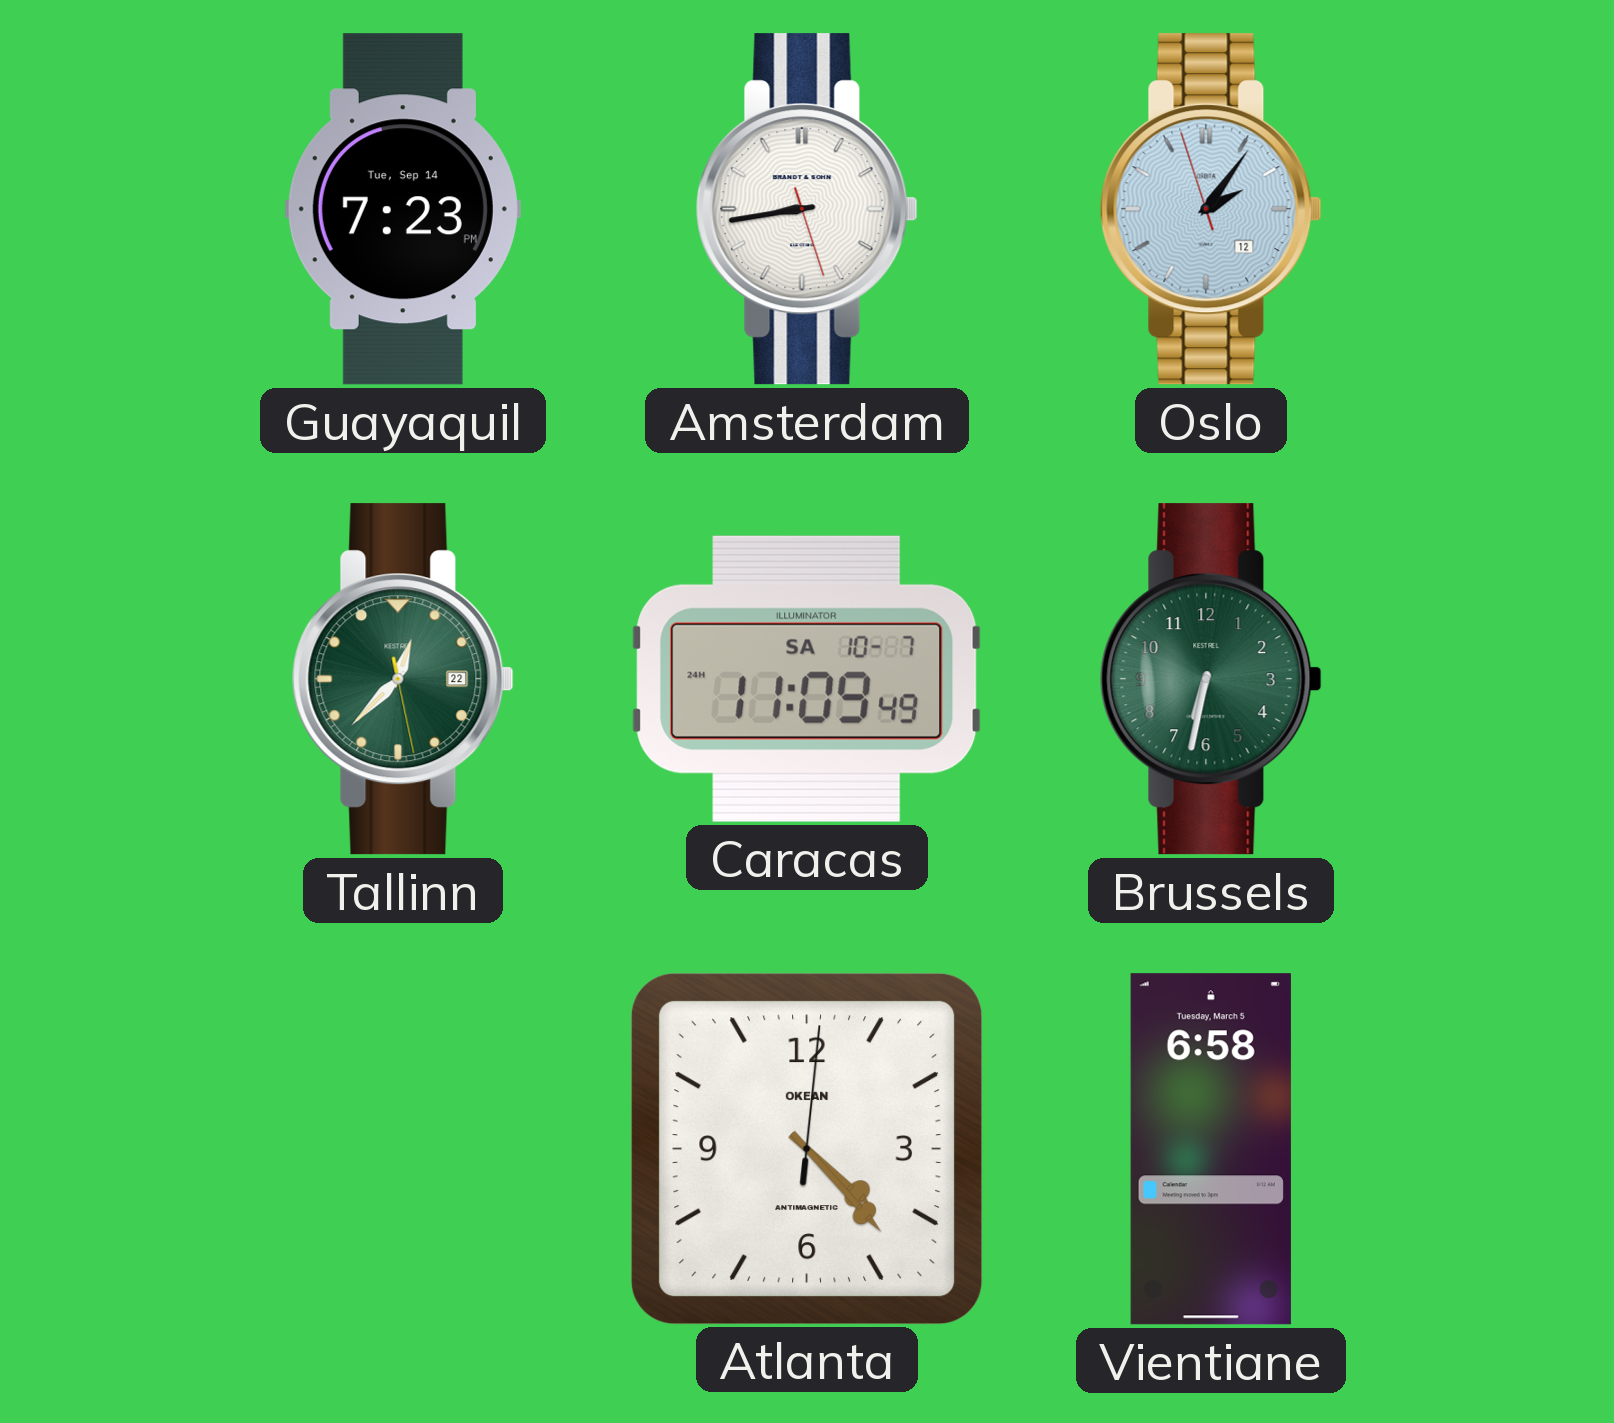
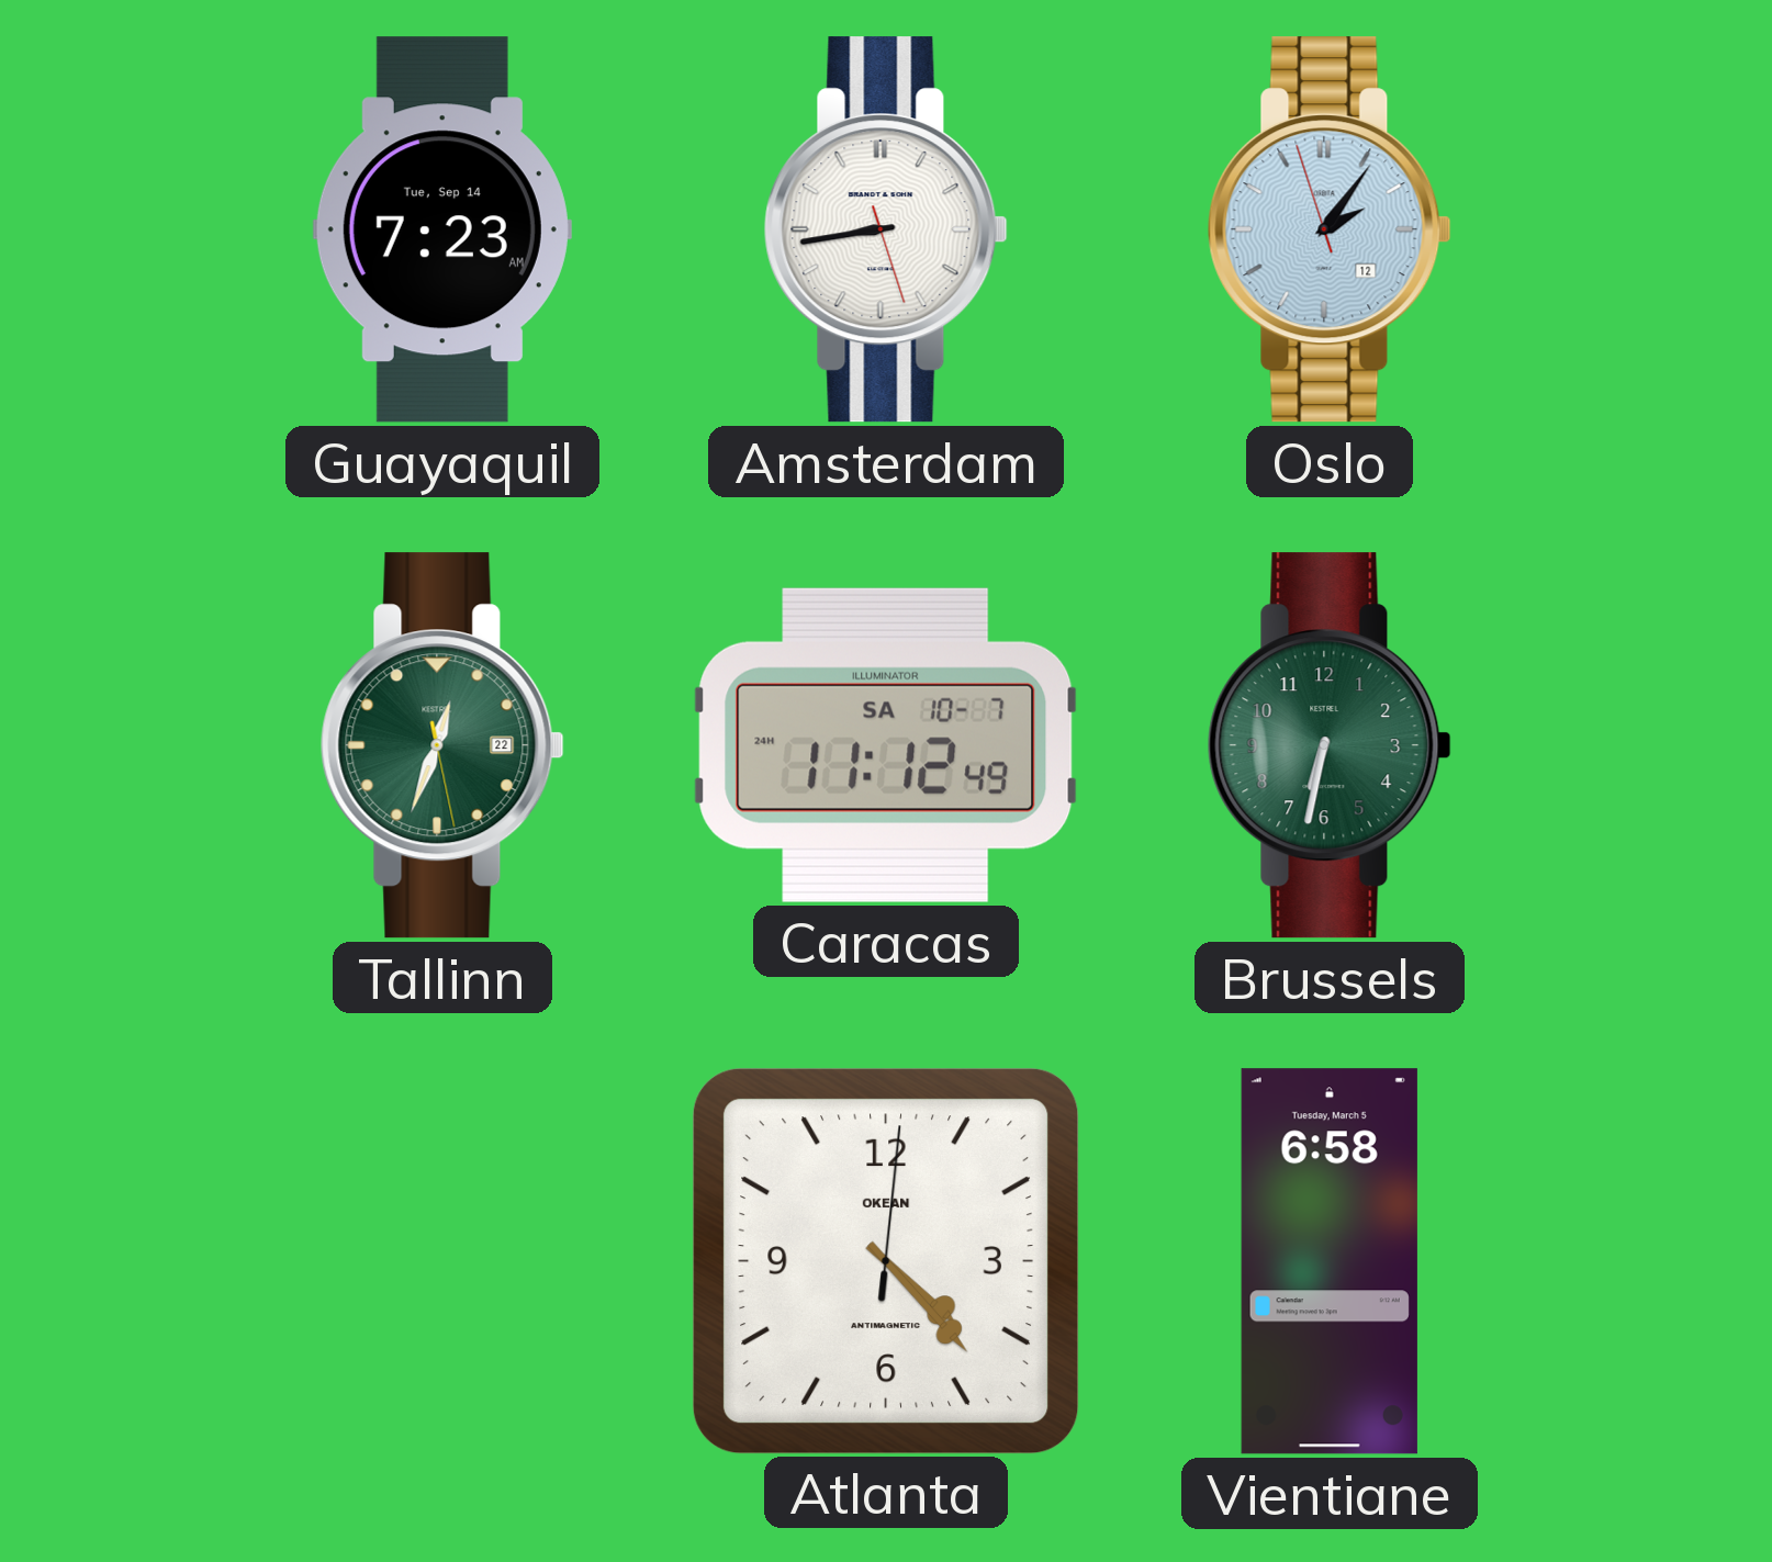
Guayaquil: 7:23 PM -> 7:23 AM (442, 229)
Tallinn: 12:37 -> 12:33 (442, 745)
Caracas: 11:09 -> 11:12 (886, 745)
